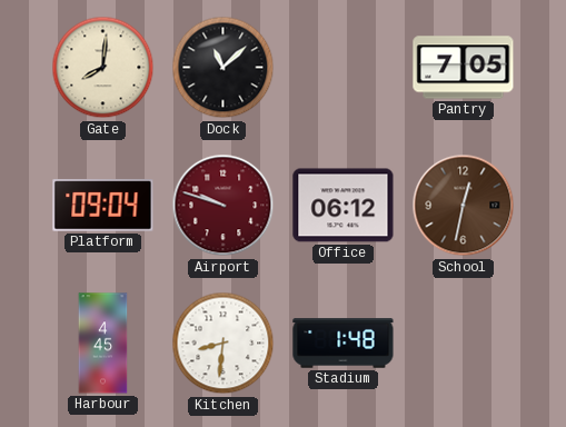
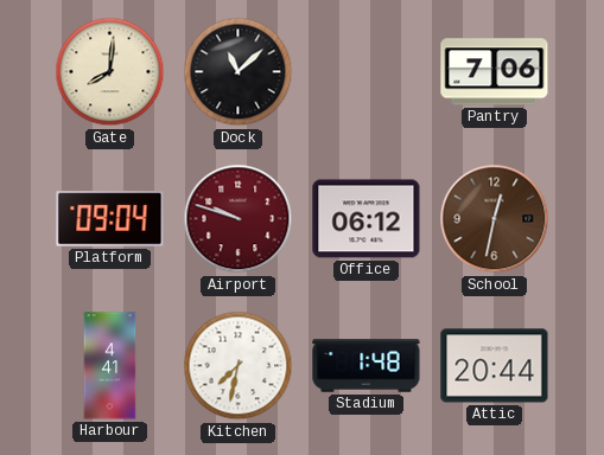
Pantry: 7:05 -> 7:06 (495, 72)
Harbour: 4:45 -> 4:41 (110, 366)
Kitchen: 8:31 -> 7:32 (239, 366)
Attic: none -> 20:44 (495, 366)
